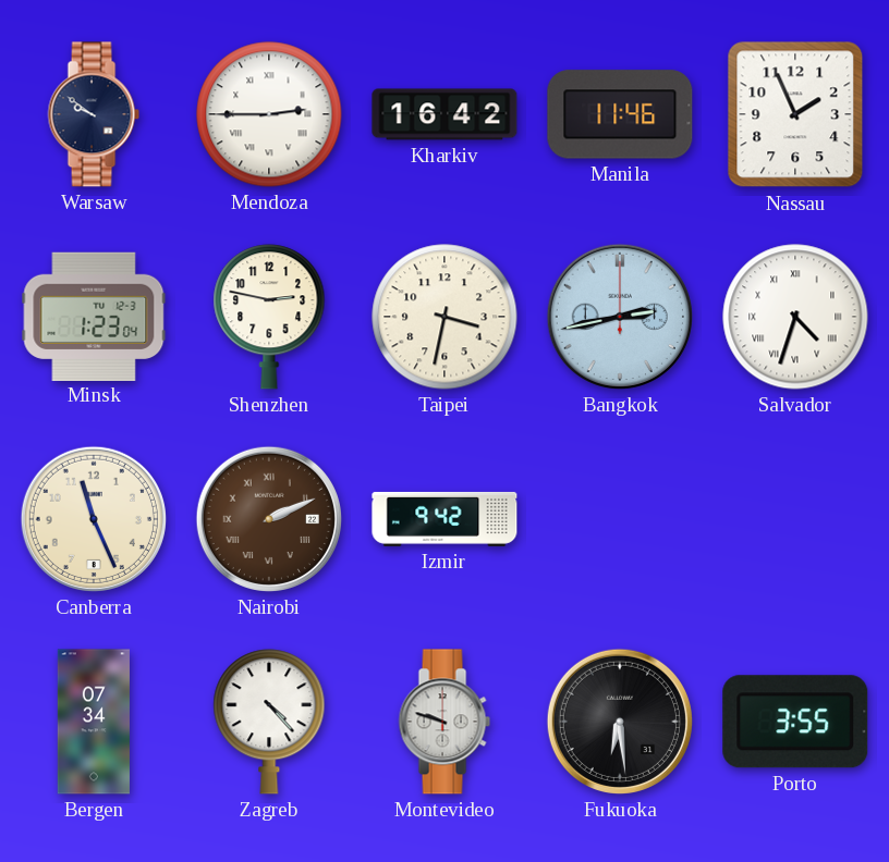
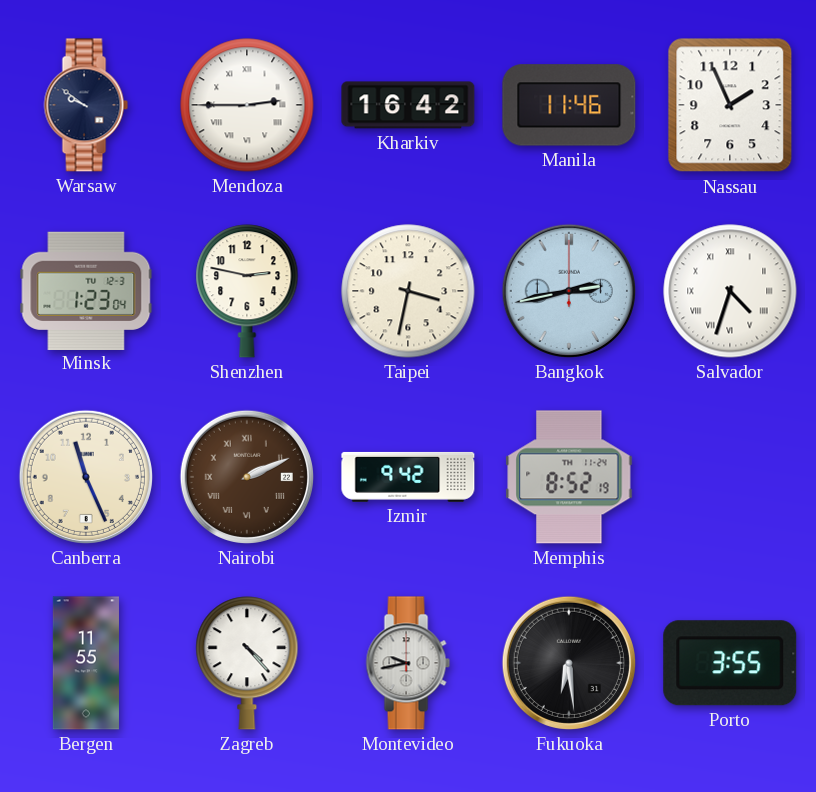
Memphis: none -> 8:52 (569, 477)
Bergen: 07:34 -> 11:55 (86, 663)
Montevideo: 9:48 -> 9:43 (408, 663)
